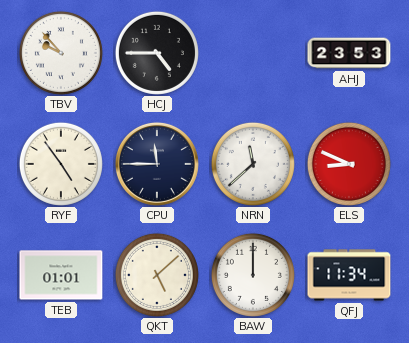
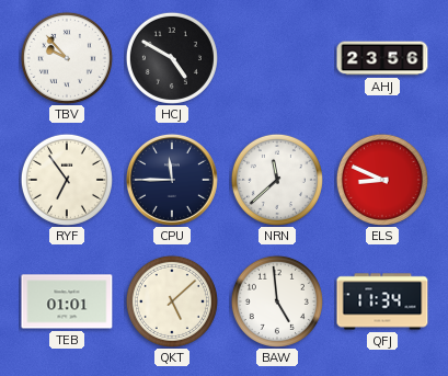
HCJ: 4:45 -> 4:50 (172, 58)
AHJ: 23:53 -> 23:56 (382, 58)
RYF: 4:54 -> 6:54 (67, 180)
BAW: 12:00 -> 4:59 (277, 301)
